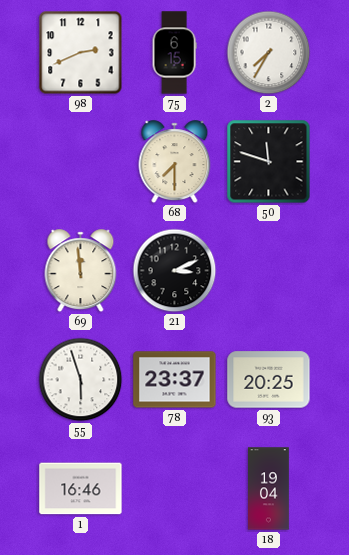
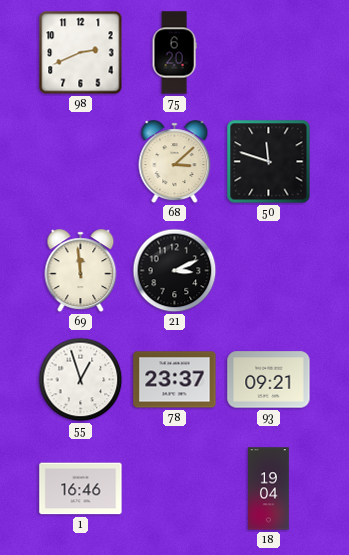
75: 6:15 -> 6:20 (174, 53)
2: 7:35 -> none (269, 53)
68: 7:30 -> 3:08 (175, 162)
55: 5:57 -> 12:57 (81, 380)
93: 20:25 -> 09:21 (269, 380)
